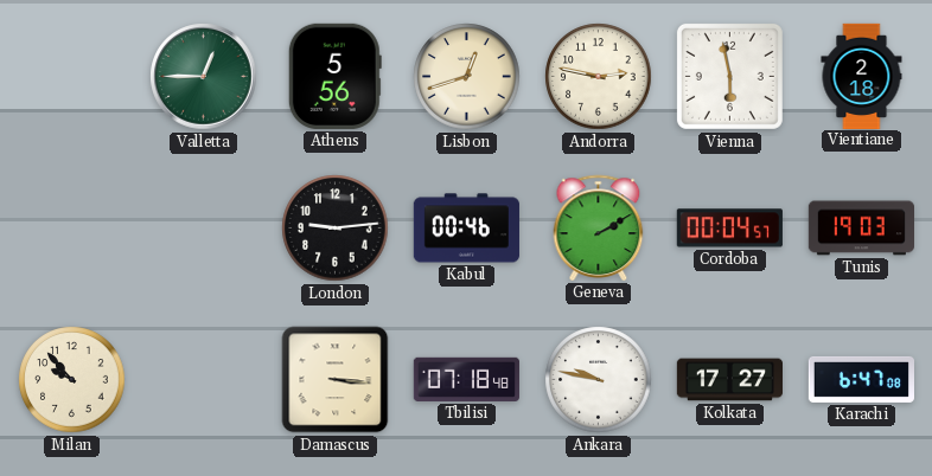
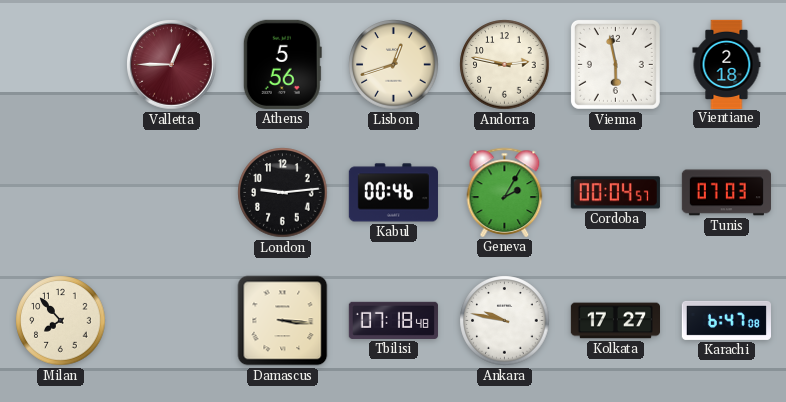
Valletta dial: green -> burgundy (172, 65)
Geneva: 2:10 -> 2:05 (505, 192)
Tunis: 19:03 -> 07:03 (726, 193)
Milan: 9:53 -> 7:53 (61, 321)
